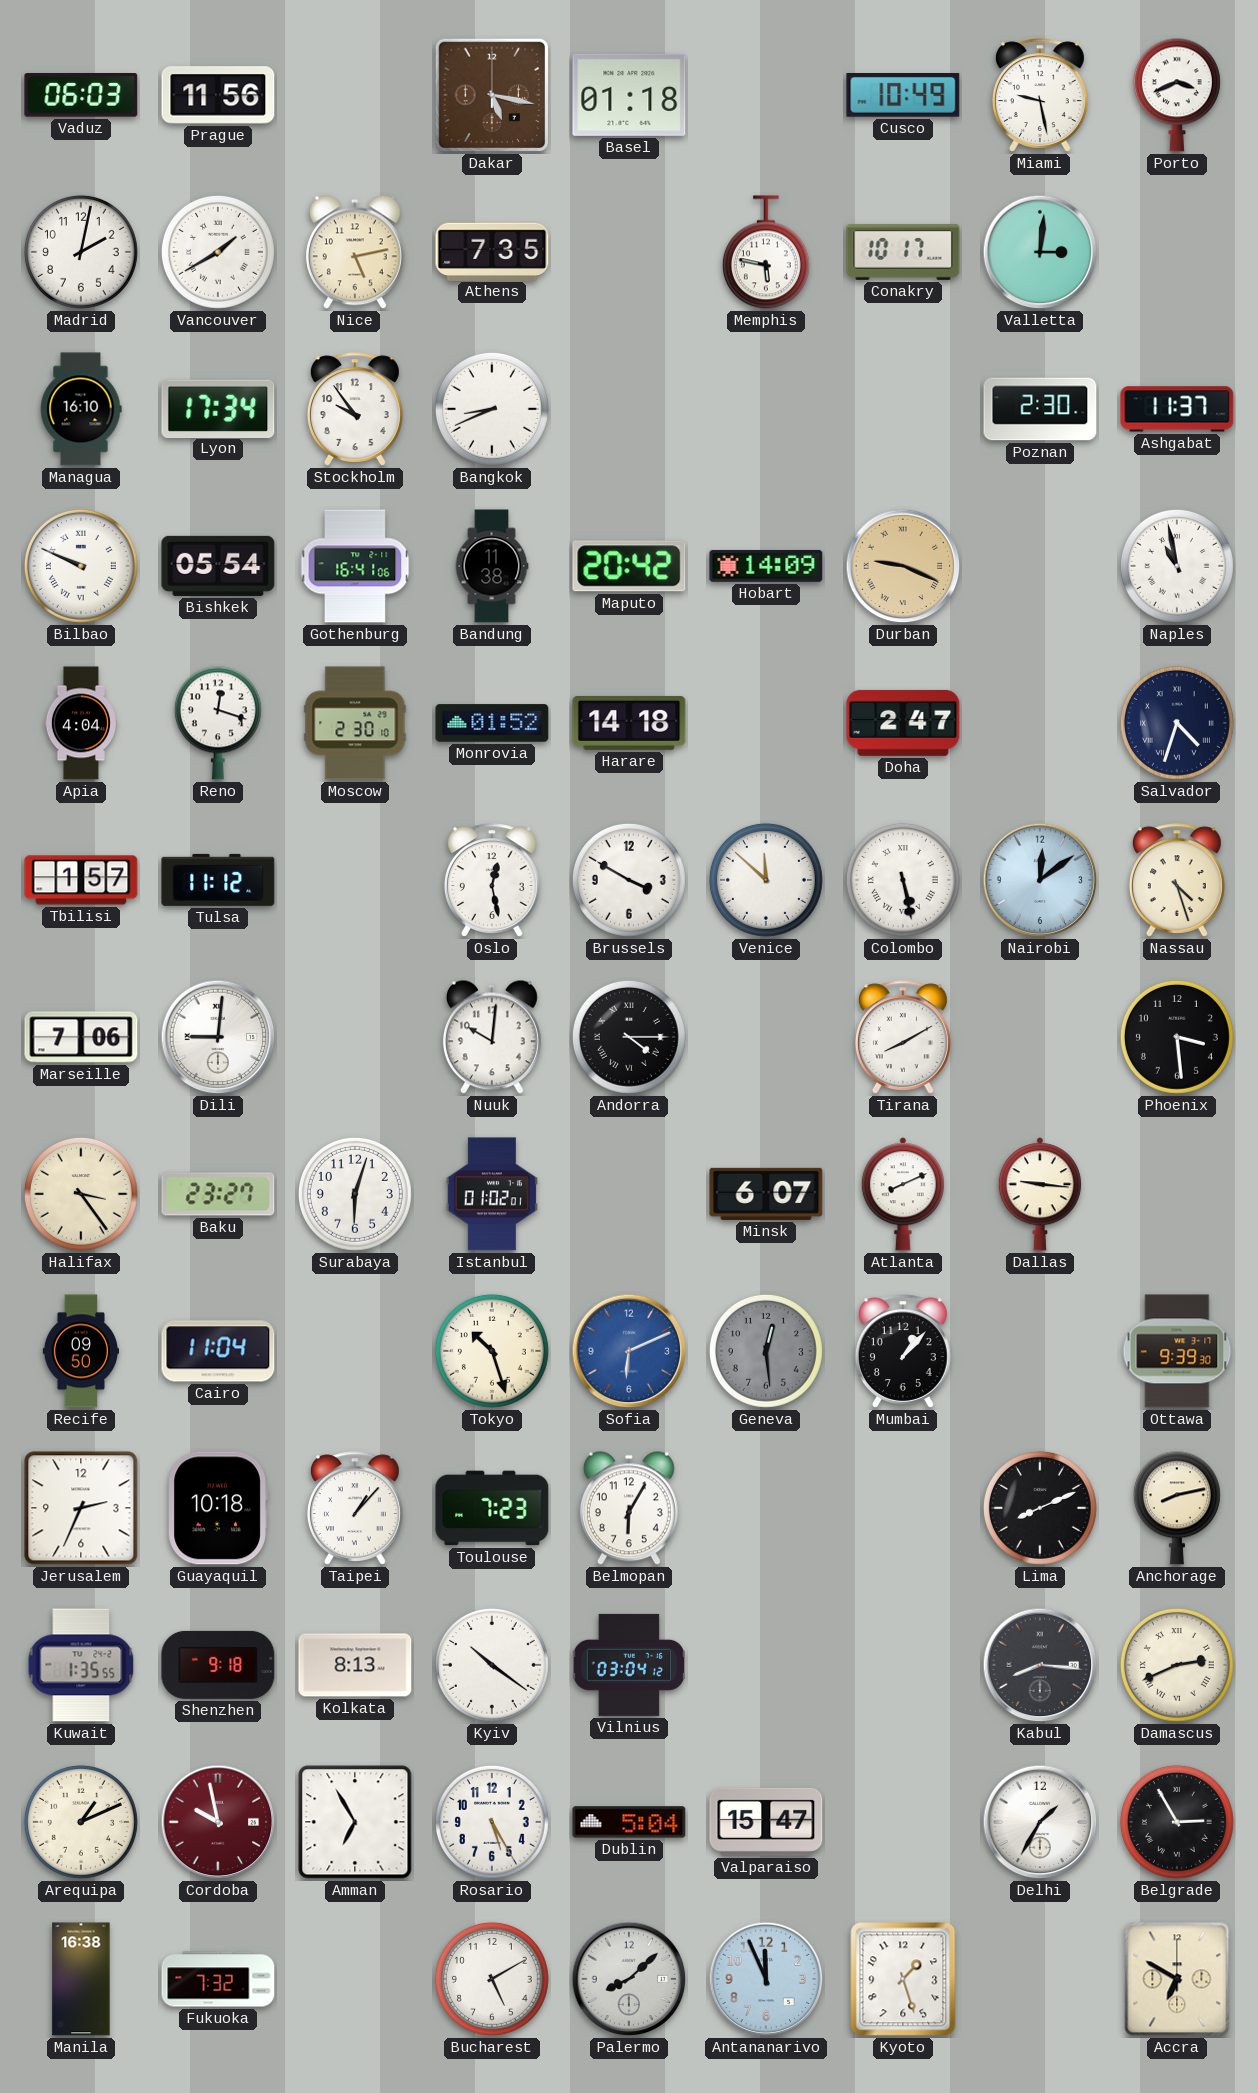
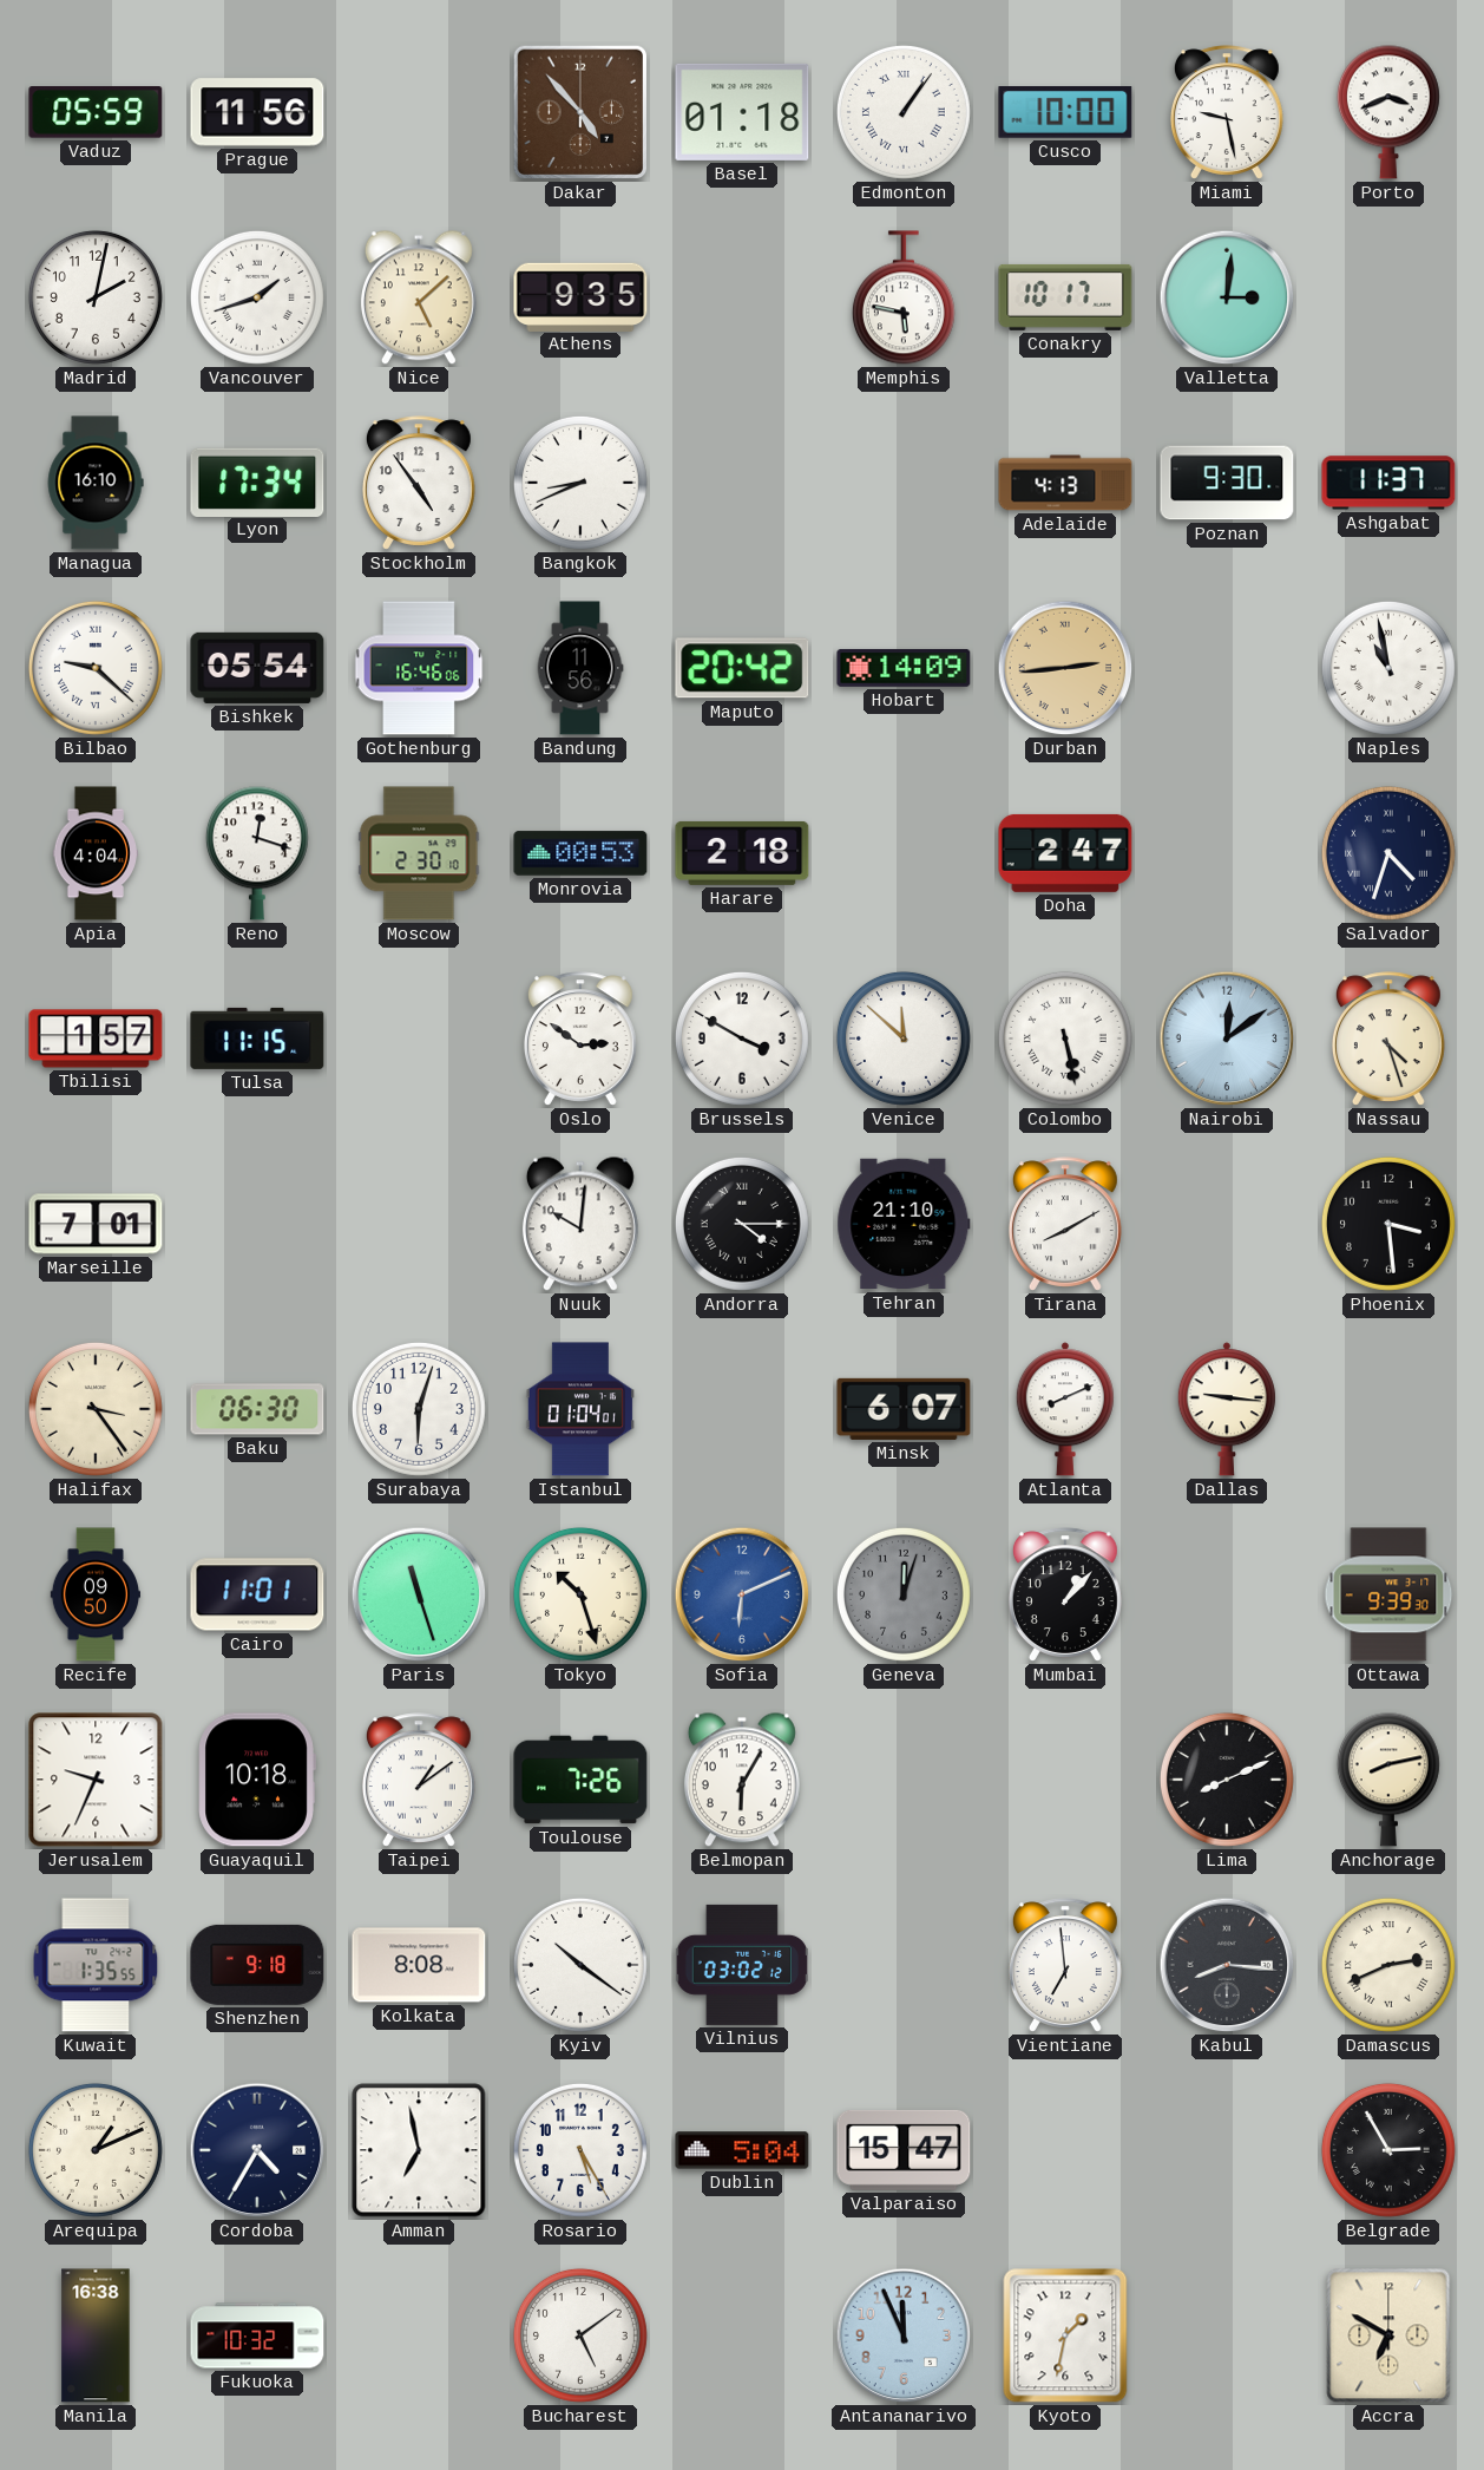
Vaduz: 06:03 -> 05:59 (96, 112)
Dakar: 5:17 -> 4:53 (580, 112)
Edmonton: none -> 1:06 (904, 112)
Cusco: 10:49 -> 10:00 (1065, 113)
Vancouver: 1:40 -> 1:42 (257, 297)
Nice: 5:13 -> 5:08 (419, 297)
Athens: 7:35 -> 9:35 (580, 296)
Stockholm: 9:54 -> 4:54 (419, 483)
Adelaide: none -> 4:13 (1065, 483)
Poznan: 2:30 -> 9:30 (1227, 483)
Bilbao: 9:49 -> 9:22 (96, 668)
Gothenburg: 16:41 -> 16:46 (419, 668)
Bandung: 11:38 -> 11:56 (580, 668)
Durban: 9:19 -> 2:44 (1065, 668)
Monrovia: 01:52 -> 00:53 (580, 853)
Harare: 14:18 -> 2:18 (742, 853)
Tulsa: 11:12 -> 11:15 (257, 1039)
Oslo: 12:28 -> 2:51 (580, 1039)
Marseille: 7:06 -> 7:01 (96, 1224)
Dili: 9:01 -> none (218, 1037)
Tehran: none -> 21:10 (904, 1224)
Baku: 23:27 -> 06:30 (257, 1409)
Istanbul: 01:02 -> 01:04 (580, 1409)
Cairo: 11:04 -> 11:01 (257, 1594)
Paris: none -> 11:27 (419, 1594)
Geneva: 12:29 -> 12:03 (904, 1594)
Jerusalem: 2:34 -> 9:34 (96, 1780)
Taipei: 1:07 -> 1:09 (419, 1780)
Toulouse: 7:23 -> 7:26 (580, 1780)
Kolkata: 8:13 -> 8:08 (419, 1965)
Vilnius: 03:04 -> 03:02 (741, 1965)
Vientiane: none -> 6:59 (1065, 1965)
Cordoba: 9:58 -> 4:35 (257, 2150)
Cordoba dial: burgundy -> navy (257, 2150)
Amman: 6:55 -> 6:58 (419, 2150)
Delhi: 1:35 -> none (1040, 1822)
Fukuoka: 7:32 -> 10:32 (257, 2335)
Bucharest: 5:10 -> 5:09 (580, 2335)
Palermo: 8:08 -> none (629, 1979)
Kyoto: 1:27 -> 1:32 (1065, 2335)
